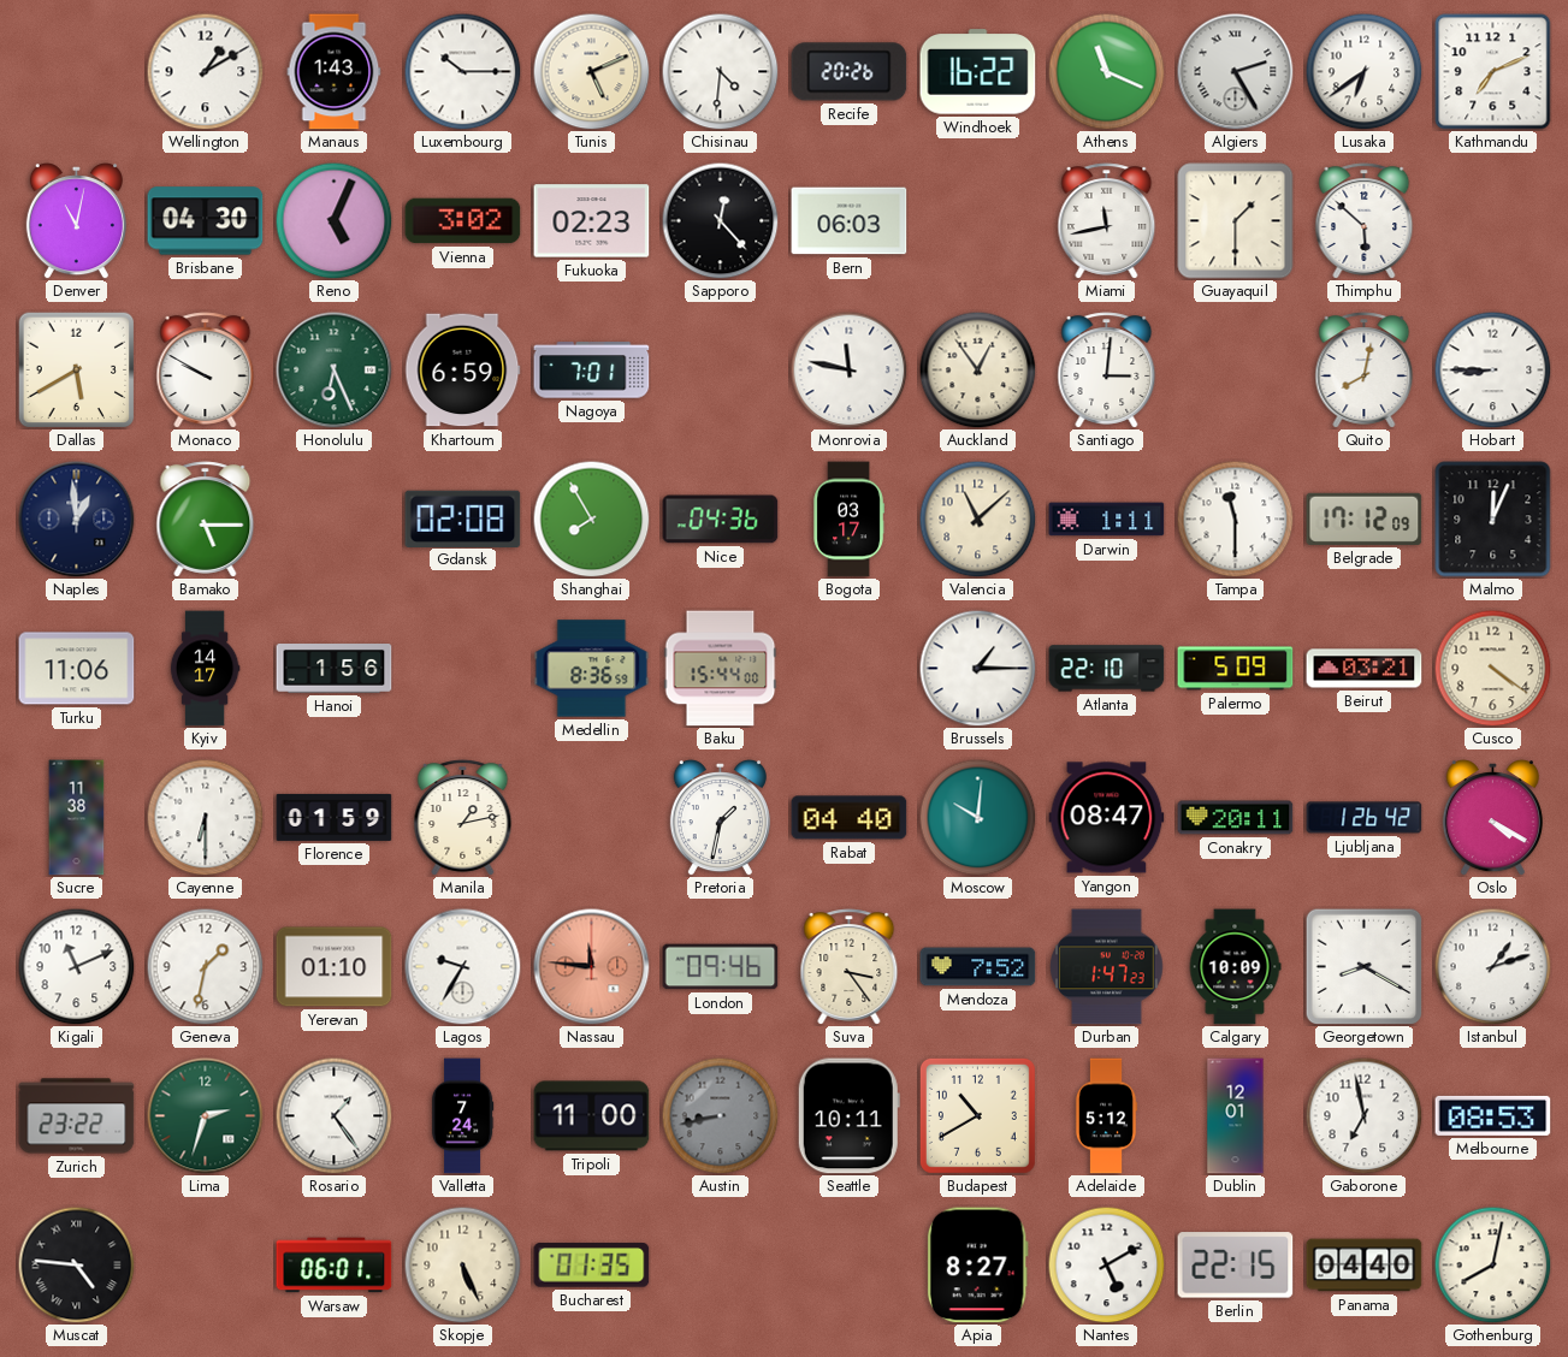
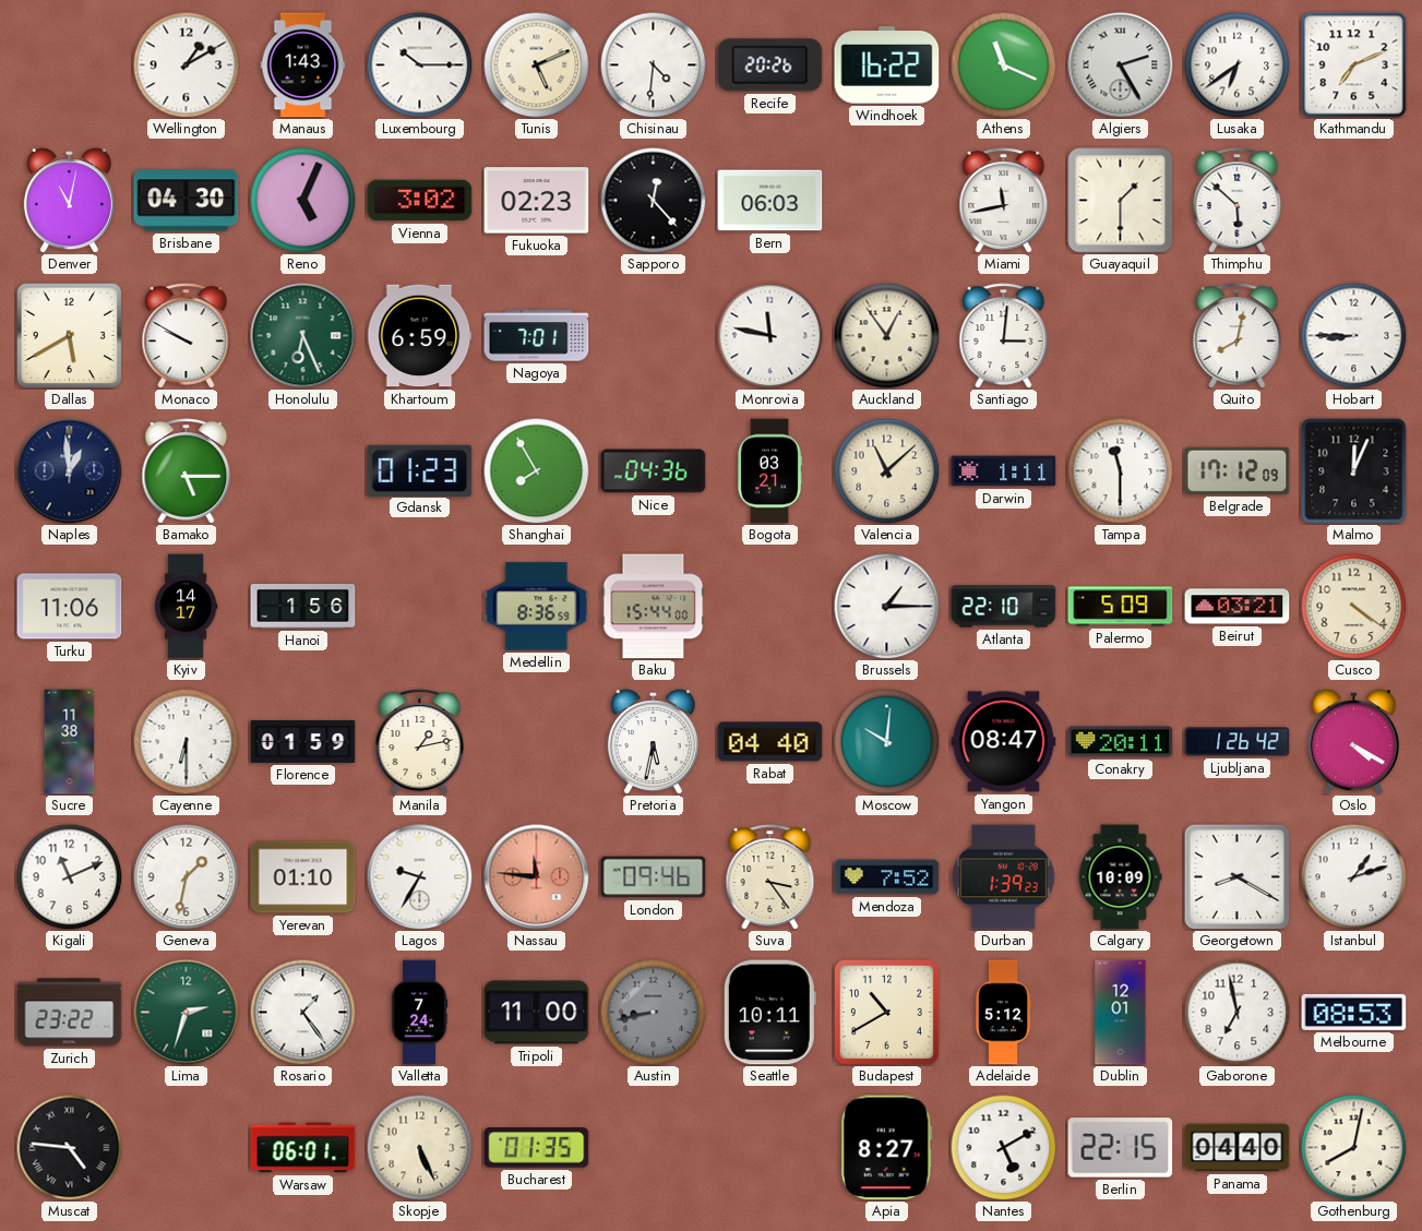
Gdansk: 02:08 -> 01:23 (420, 470)
Bogota: 03:17 -> 03:21 (769, 471)
Pretoria: 1:32 -> 5:32 (653, 742)
Durban: 1:47 -> 1:39 (1004, 877)
